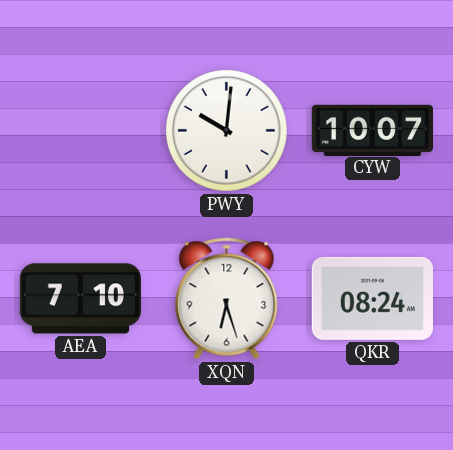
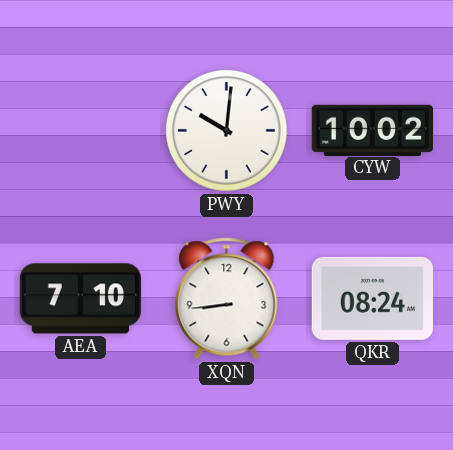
CYW: 10:07 -> 10:02 (372, 130)
XQN: 6:27 -> 8:44 (227, 299)
